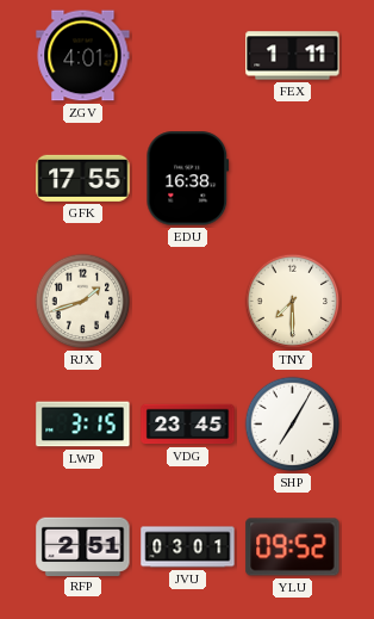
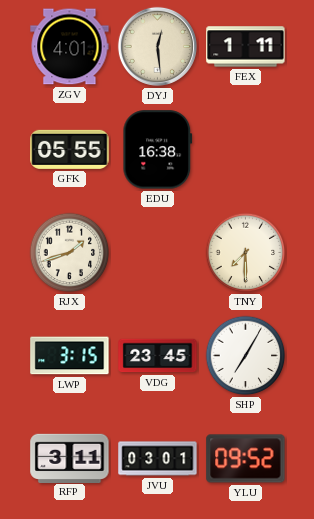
DYJ: none -> 12:29 (157, 46)
GFK: 17:55 -> 05:55 (70, 149)
RFP: 2:51 -> 3:11 (70, 458)
